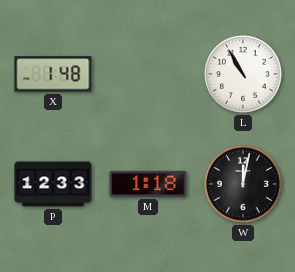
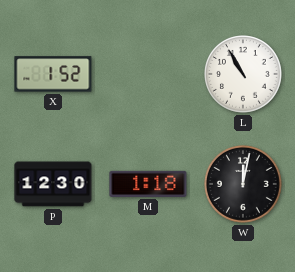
X: 1:48 -> 1:52 (53, 74)
P: 12:33 -> 12:30 (53, 184)
